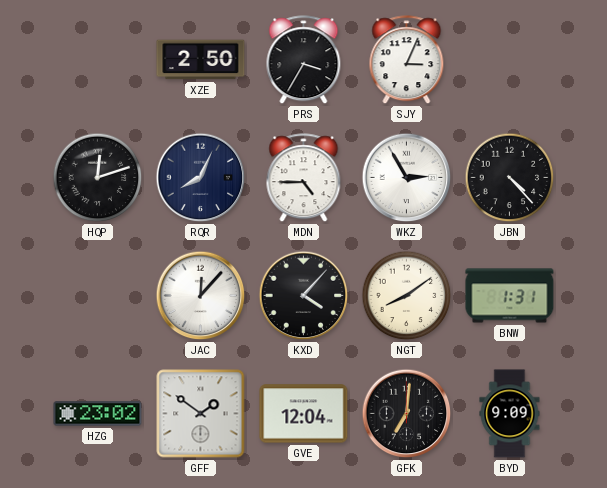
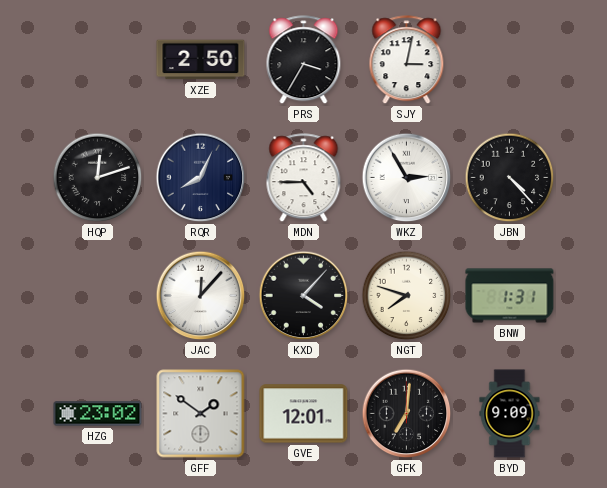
SJY: 3:04 -> 3:02 (407, 60)
NGT: 8:09 -> 7:48 (407, 296)
GVE: 12:04 -> 12:01 (304, 414)
